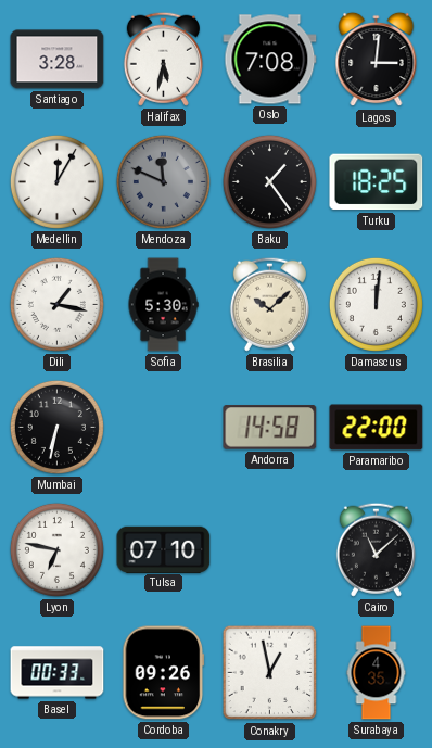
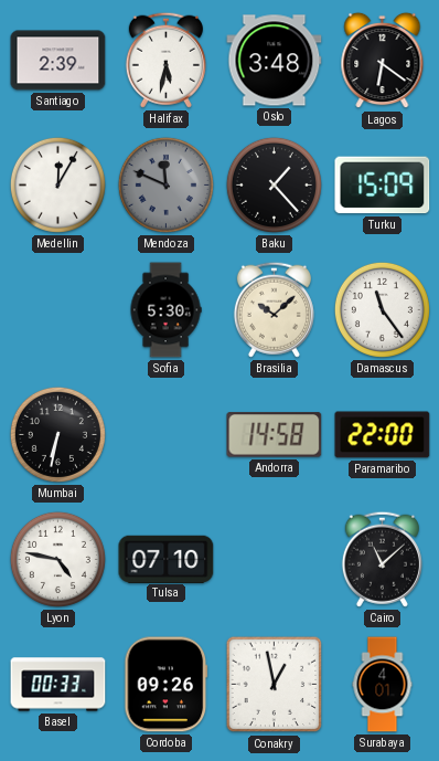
Santiago: 3:28 -> 2:39 (58, 61)
Oslo: 7:08 -> 3:48 (275, 61)
Lagos: 3:01 -> 6:21 (383, 61)
Baku: 1:24 -> 1:23 (274, 184)
Turku: 18:25 -> 15:09 (383, 186)
Dili: 1:17 -> none (56, 304)
Damascus: 12:01 -> 11:24 (382, 309)
Lyon: 6:47 -> 4:47 (57, 559)
Surabaya: 4:35 -> 4:01 (383, 685)
